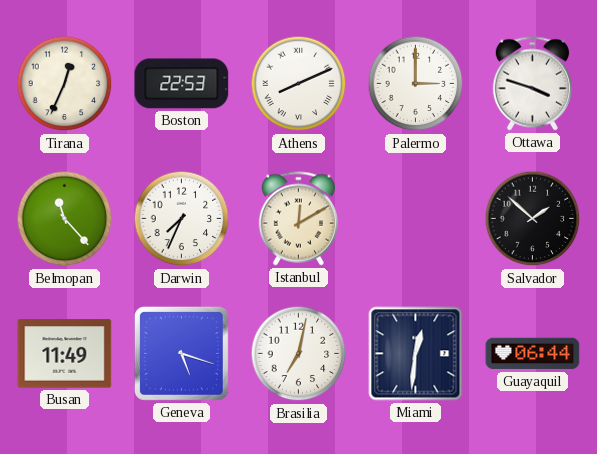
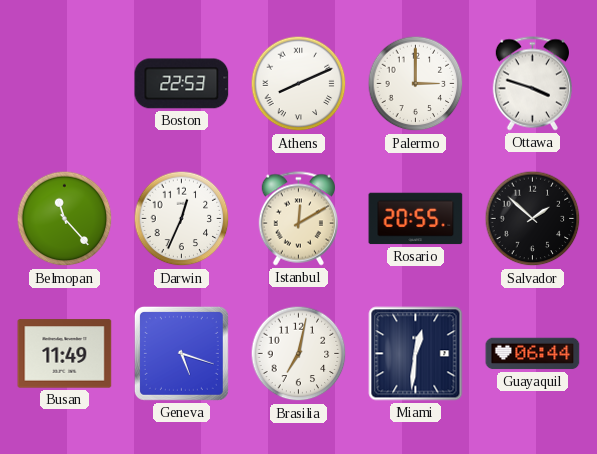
Tirana: 12:34 -> none (65, 84)
Darwin: 7:34 -> 12:34 (182, 219)
Rosario: none -> 20:55 (416, 219)
